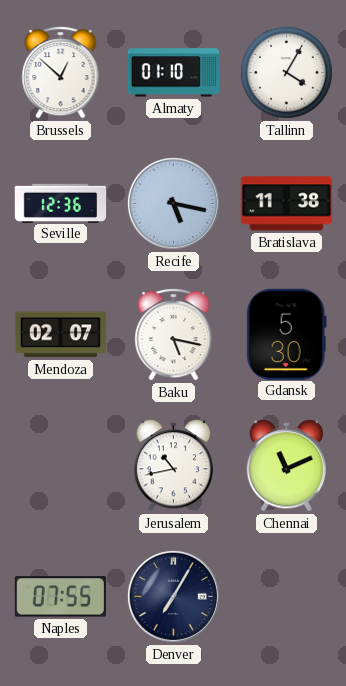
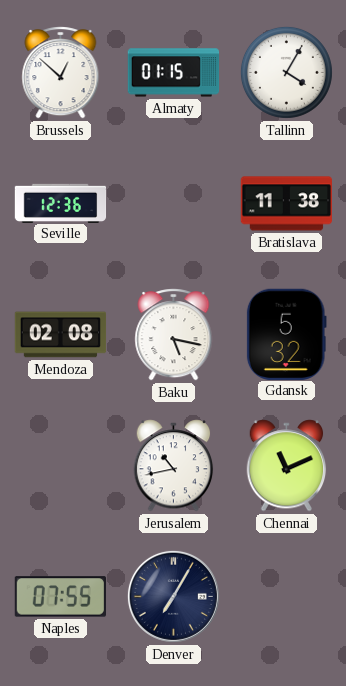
Almaty: 01:10 -> 01:15 (174, 73)
Recife: 5:17 -> none (173, 203)
Mendoza: 02:07 -> 02:08 (61, 335)
Gdansk: 5:30 -> 5:32 (286, 334)
